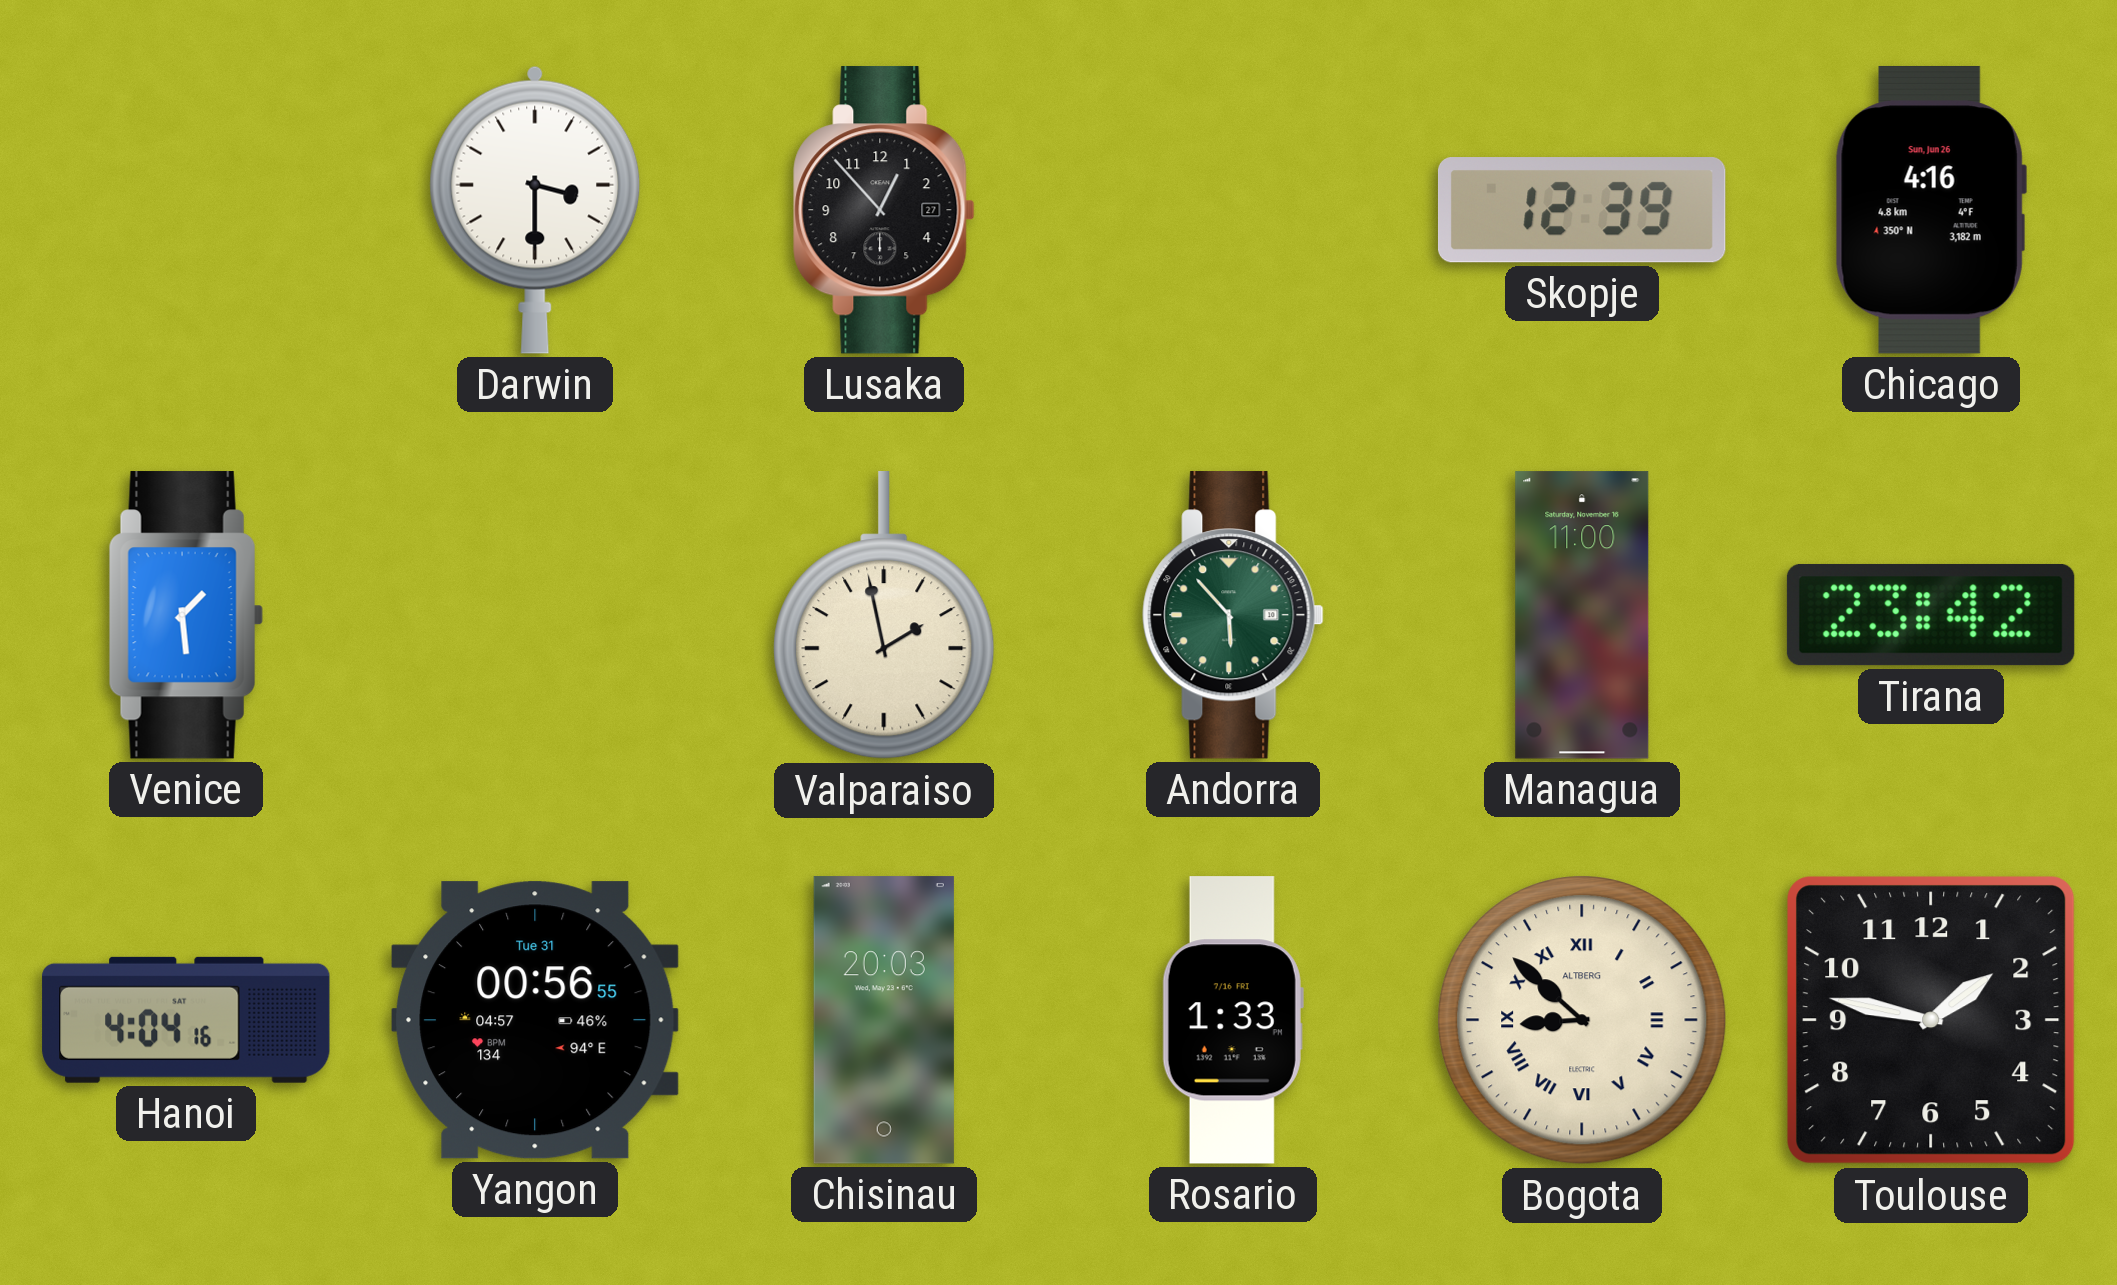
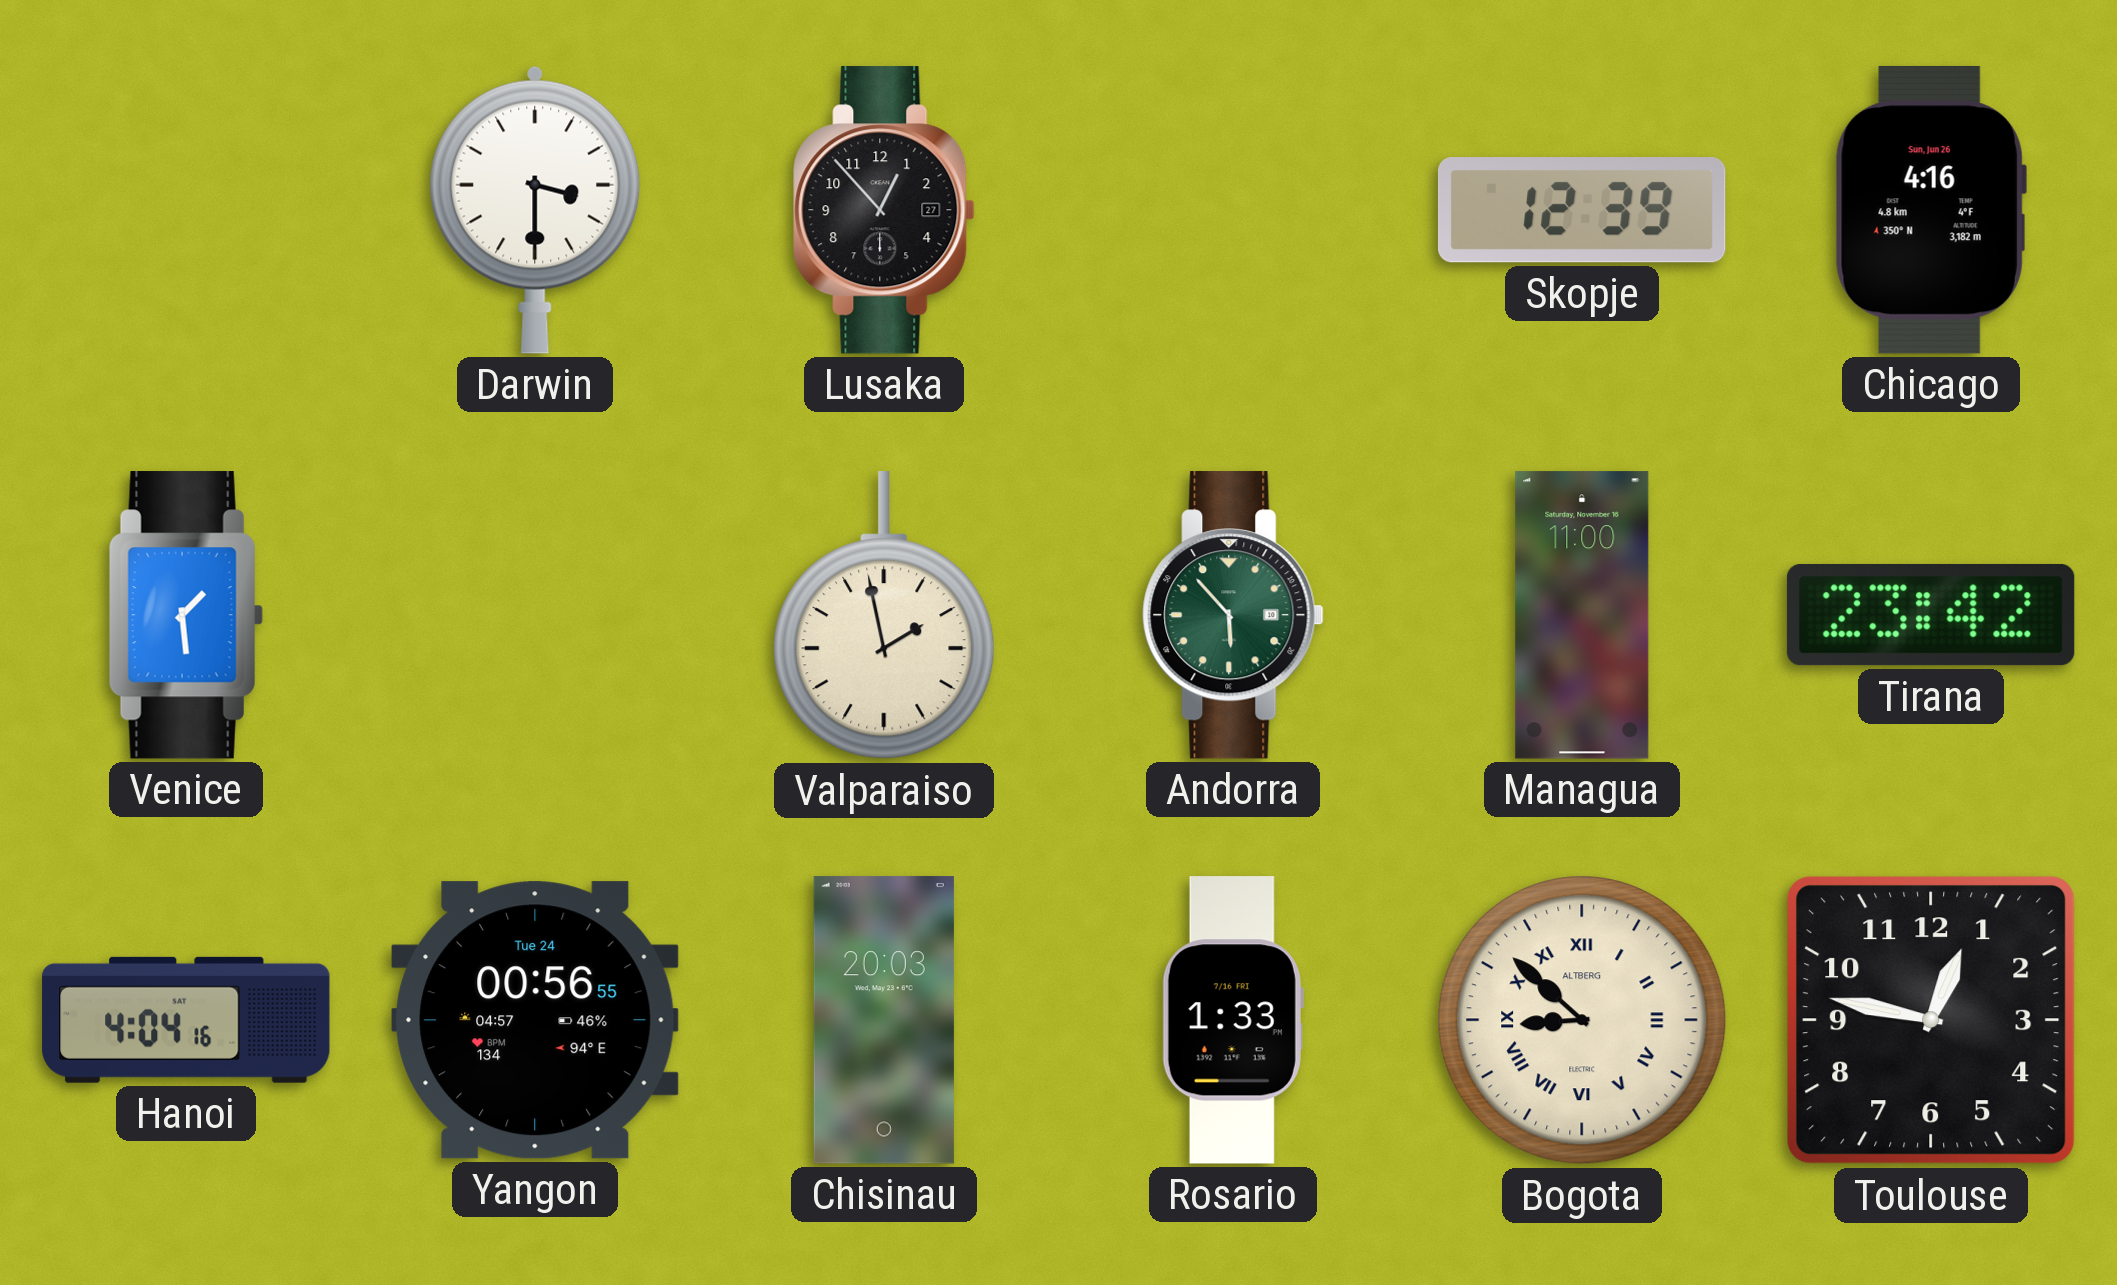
Yangon date: Tue 31 -> Tue 24 (535, 1020)
Toulouse: 1:47 -> 12:47 (1931, 1020)
